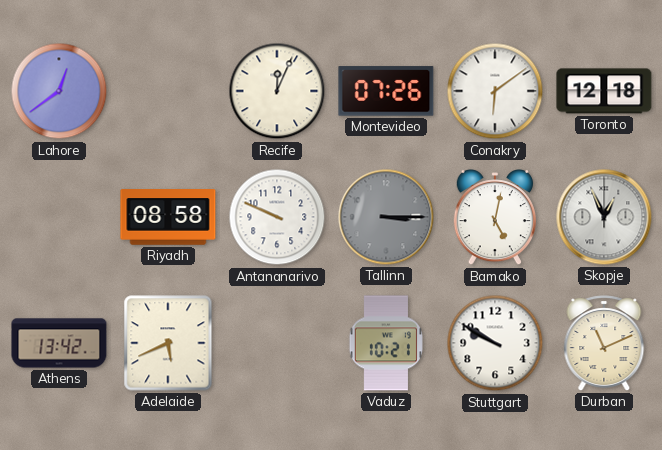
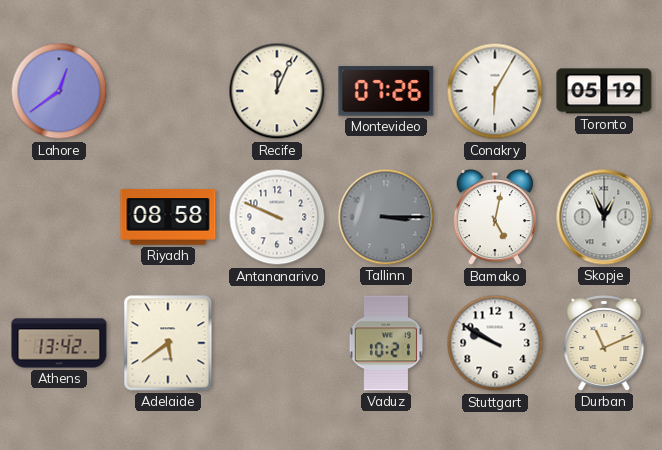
Conakry: 6:09 -> 6:05 (495, 91)
Toronto: 12:18 -> 05:19 (604, 91)
Adelaide: 5:41 -> 5:39 (168, 343)
